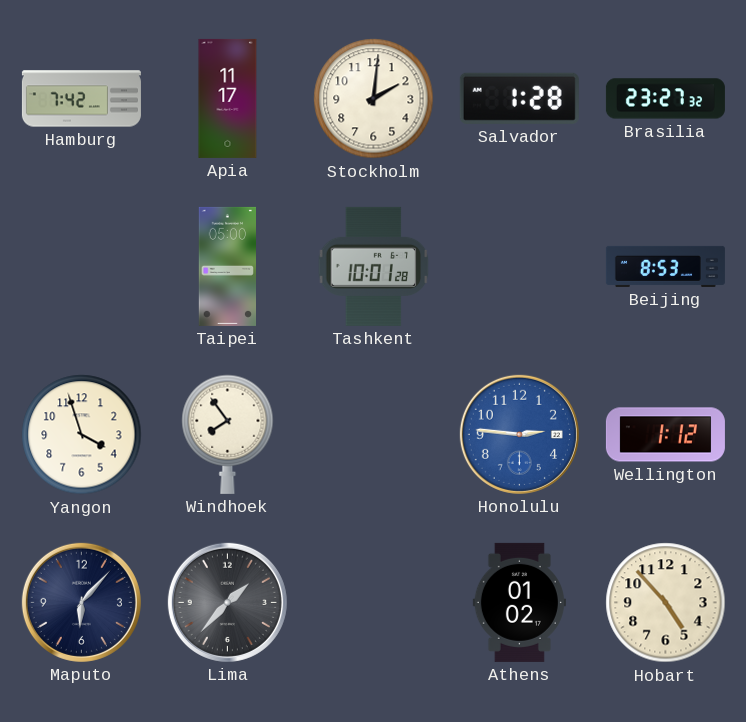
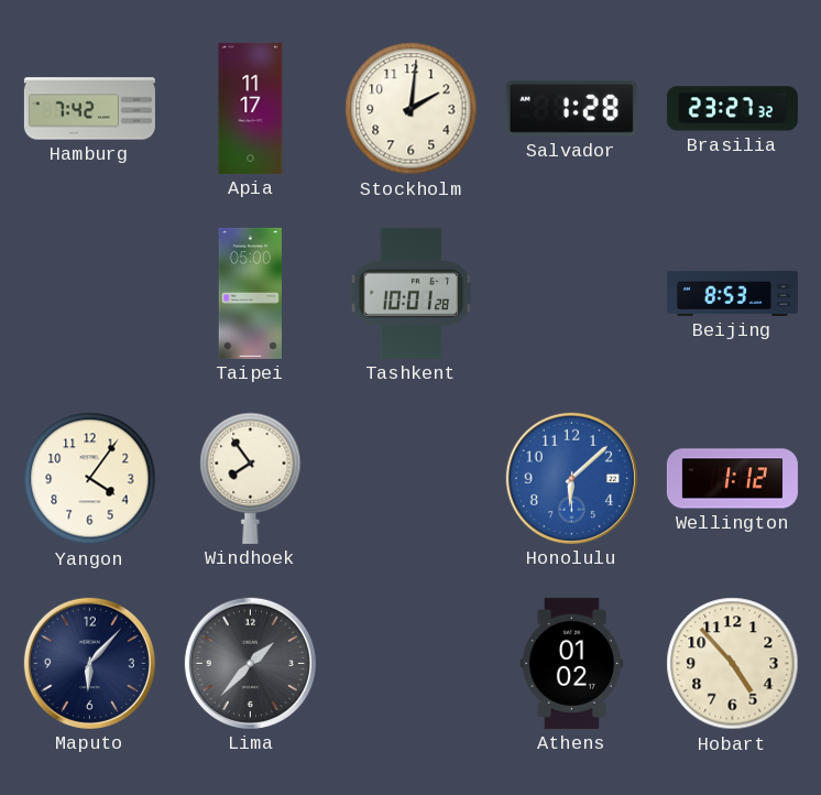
Yangon: 3:57 -> 4:06 (90, 479)
Honolulu: 2:46 -> 6:08 (571, 478)
